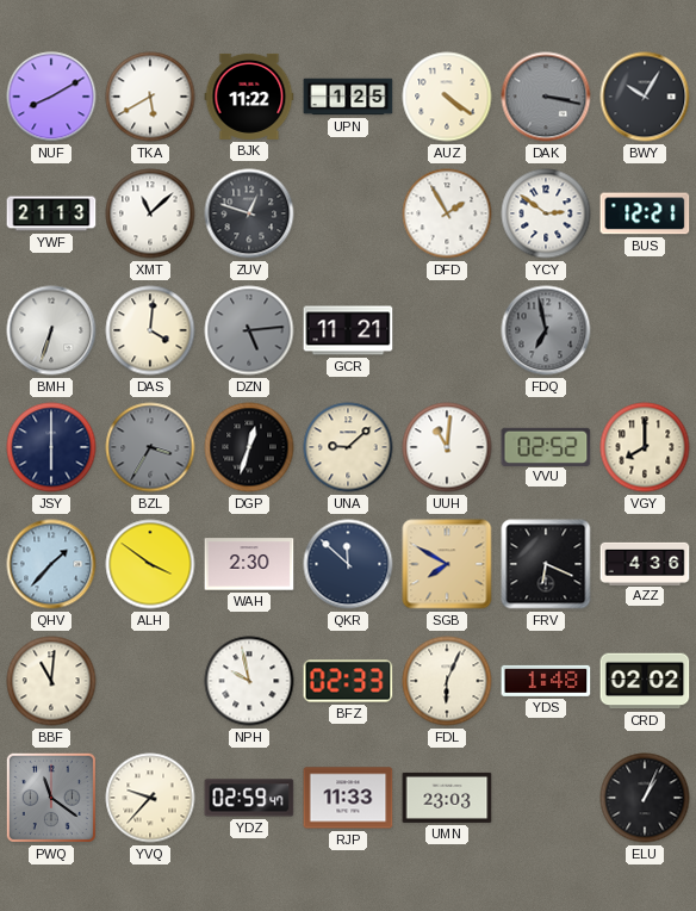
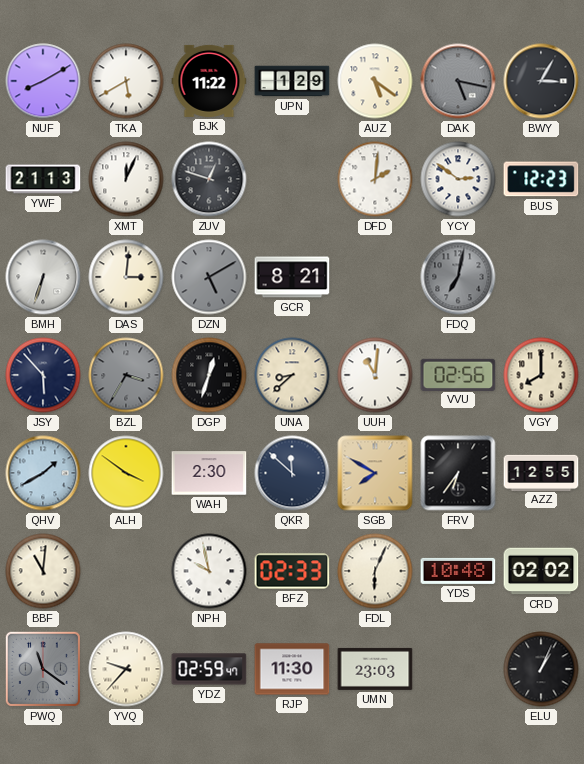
UPN: 1:25 -> 1:29 (292, 81)
AUZ: 4:21 -> 5:21 (375, 81)
DAK: 3:17 -> 5:17 (458, 81)
BWY: 10:05 -> 3:05 (541, 81)
XMT: 11:08 -> 12:04 (126, 179)
DFD: 1:55 -> 2:01 (375, 179)
BUS: 12:21 -> 12:23 (541, 179)
DAS: 4:01 -> 3:01 (126, 277)
DZN: 5:14 -> 5:10 (209, 277)
GCR: 11:21 -> 8:21 (292, 277)
FDQ: 6:58 -> 7:02 (458, 277)
JSY: 6:00 -> 5:53 (43, 375)
UNA: 9:08 -> 8:38 (292, 375)
VVU: 02:52 -> 02:56 (458, 374)
QHV: 1:37 -> 1:40 (43, 473)
FRV: 6:19 -> 6:36 (458, 473)
AZZ: 4:36 -> 12:55 (541, 472)
YDS: 1:48 -> 10:48 (458, 571)
RJP: 11:33 -> 11:30 (292, 669)
